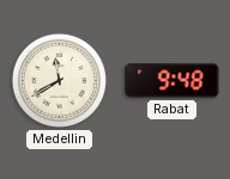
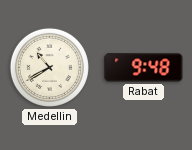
Medellin: 11:40 -> 10:40 (49, 67)
